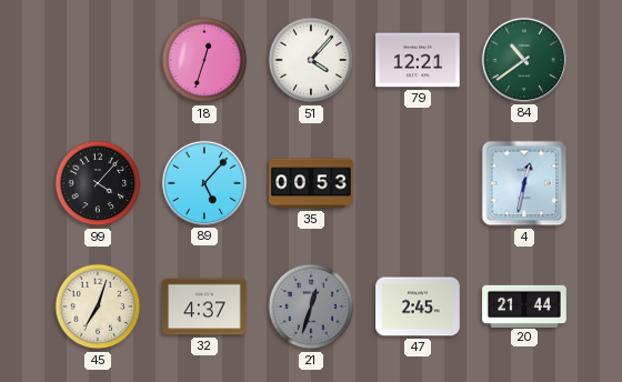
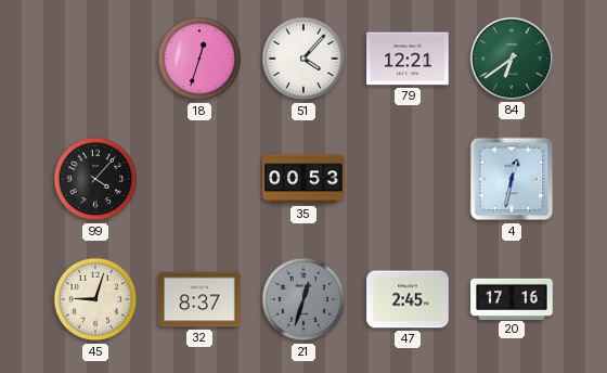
84: 10:39 -> 6:39 (512, 59)
89: 5:07 -> none (204, 183)
45: 7:03 -> 9:03 (95, 299)
32: 4:37 -> 8:37 (199, 299)
20: 21:44 -> 17:16 (512, 298)
